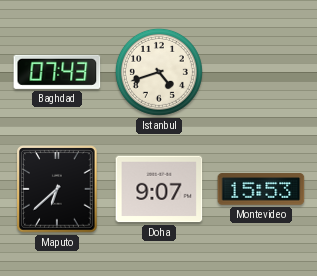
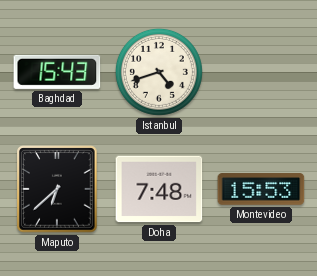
Baghdad: 07:43 -> 15:43 (57, 72)
Doha: 9:07 -> 7:48 (159, 189)
